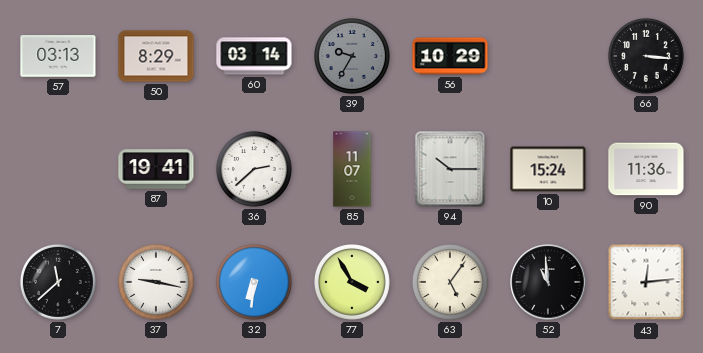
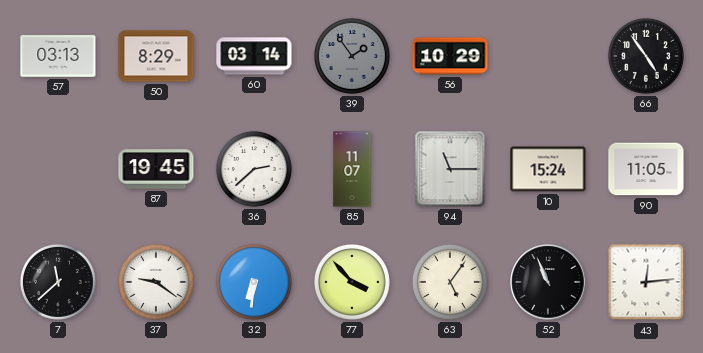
39: 9:35 -> 1:54 (352, 56)
66: 3:16 -> 4:54 (646, 56)
87: 19:41 -> 19:45 (156, 169)
94: 10:15 -> 11:15 (450, 169)
90: 11:36 -> 11:05 (646, 169)
37: 9:17 -> 9:21 (156, 282)
77: 3:55 -> 3:53 (352, 282)
52: 10:59 -> 10:56 (548, 282)
